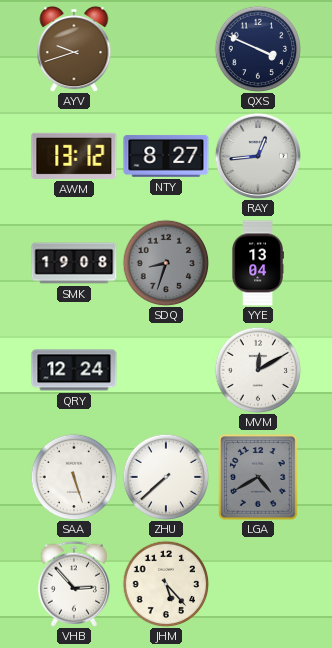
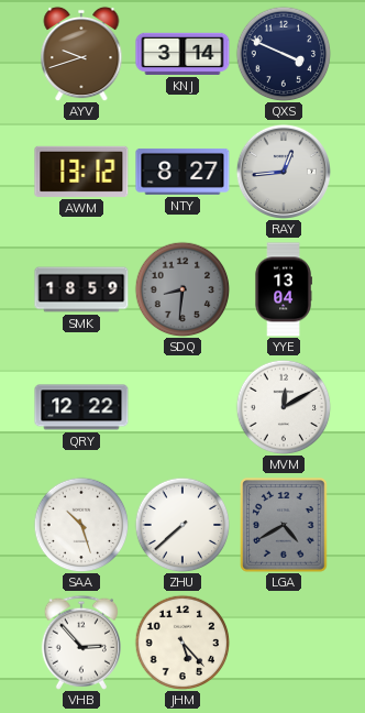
KNJ: none -> 3:14 (182, 54)
SMK: 19:08 -> 18:59 (81, 289)
SDQ: 8:33 -> 8:31 (182, 289)
QRY: 12:24 -> 12:22 (81, 407)
SAA: 5:27 -> 10:27 (81, 525)
